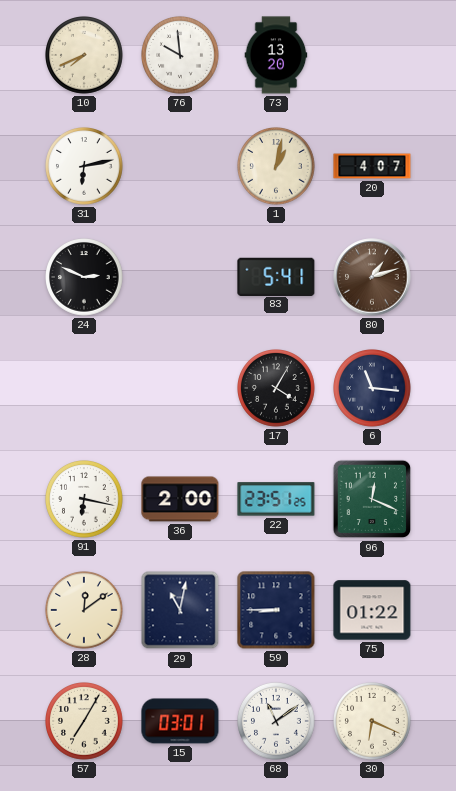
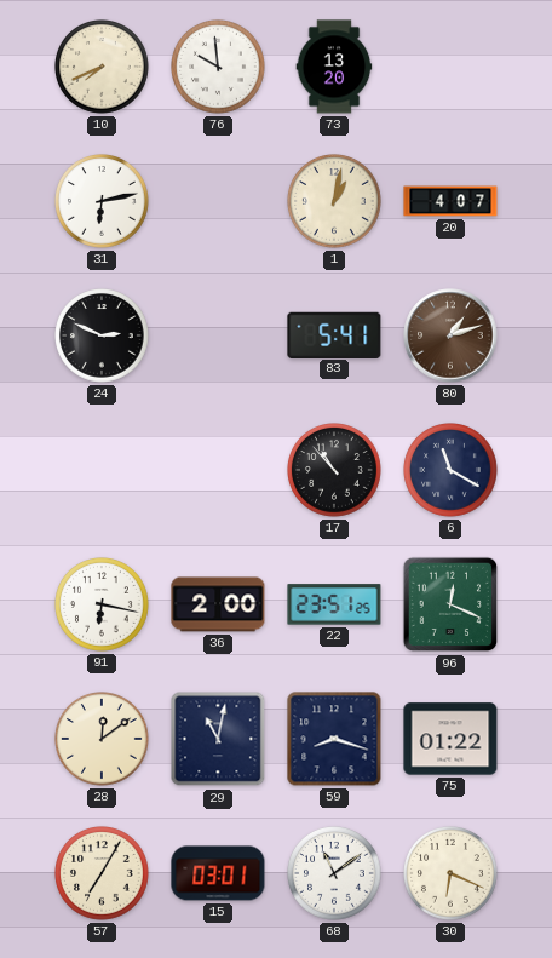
17: 4:05 -> 10:53 (335, 471)
6: 11:16 -> 11:20 (452, 471)
59: 8:45 -> 8:18 (334, 739)
